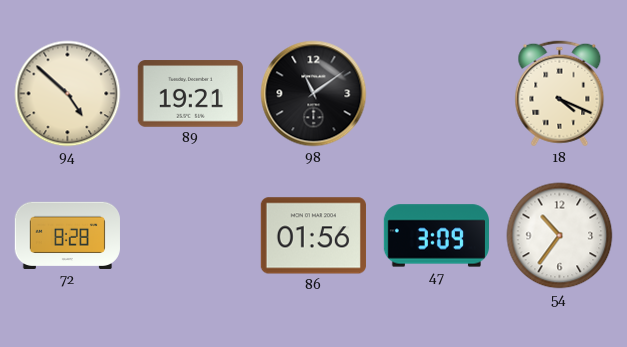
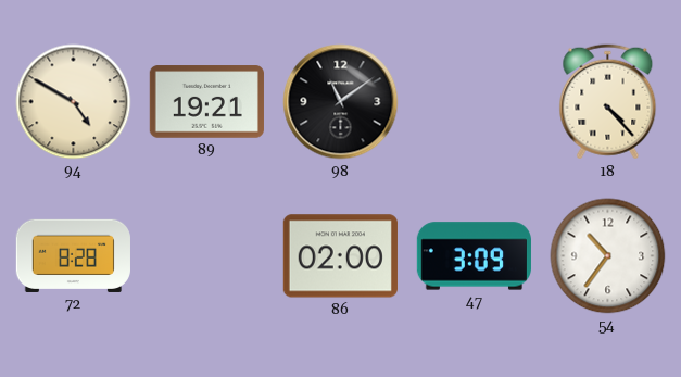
94: 4:52 -> 4:50 (74, 102)
18: 4:19 -> 4:23 (608, 102)
86: 01:56 -> 02:00 (340, 256)
